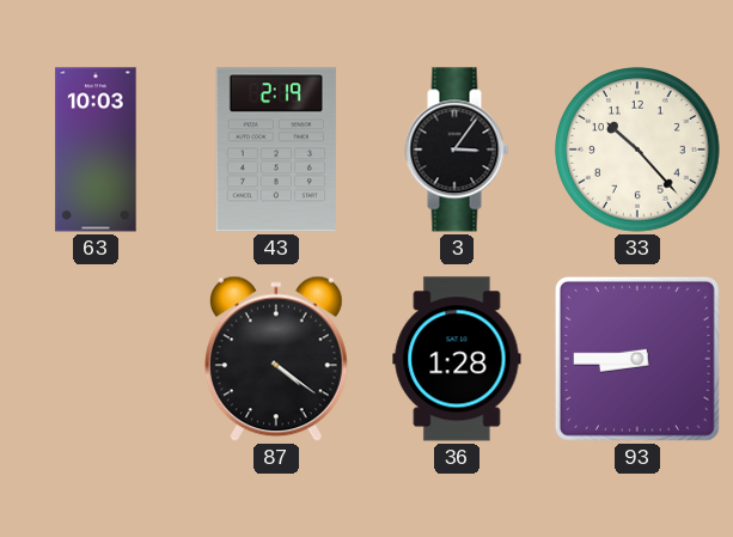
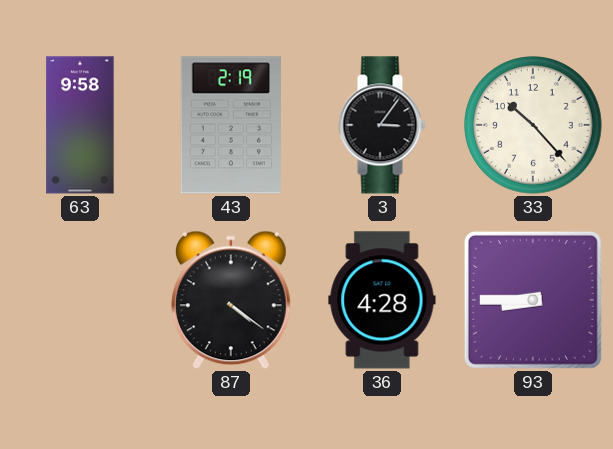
63: 10:03 -> 9:58 (80, 125)
36: 1:28 -> 4:28 (382, 300)
